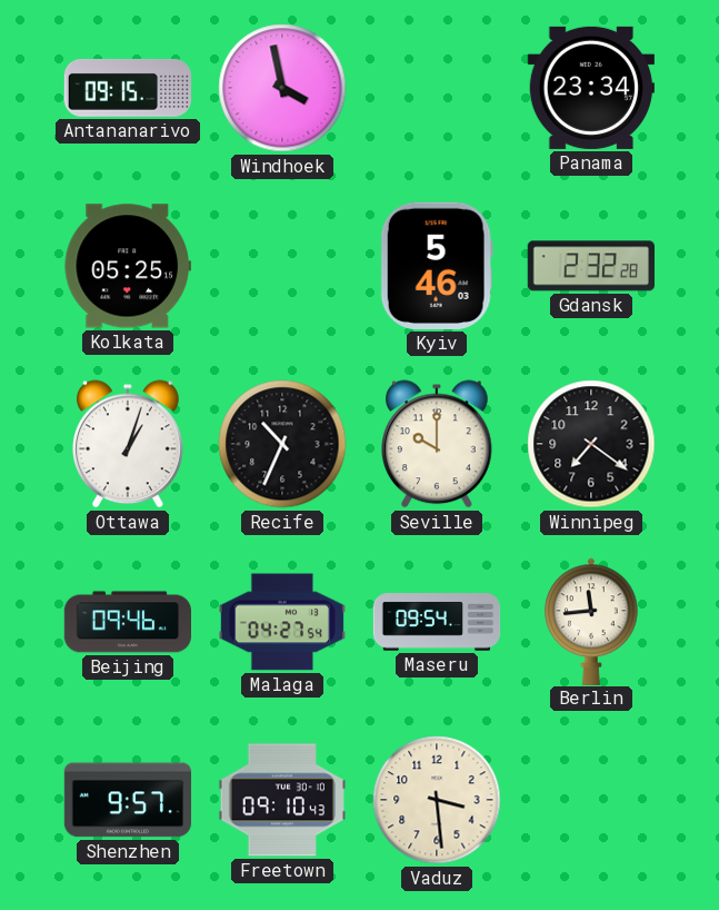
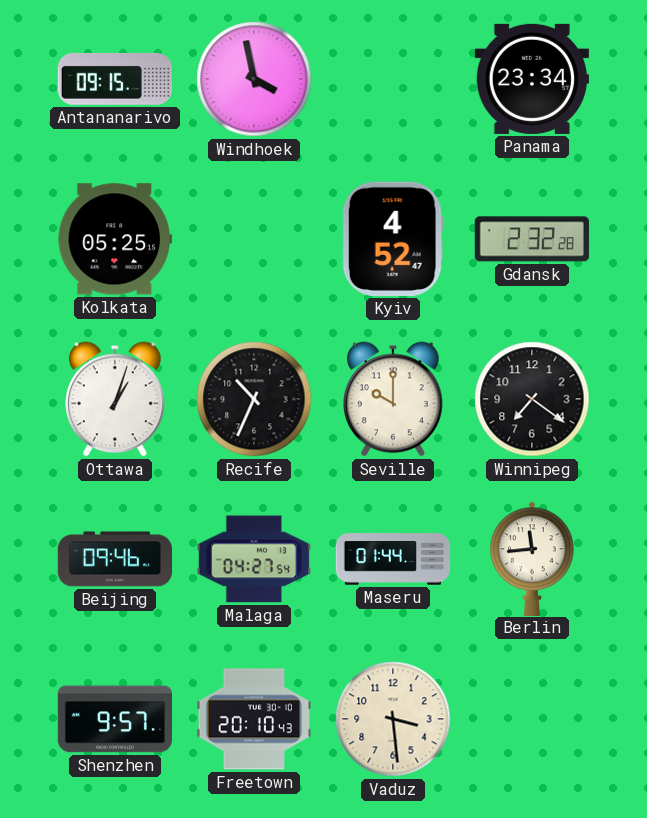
Kyiv: 5:46 -> 4:52 (393, 239)
Maseru: 09:54 -> 01:44 (393, 559)
Freetown: 09:10 -> 20:10 (253, 719)
